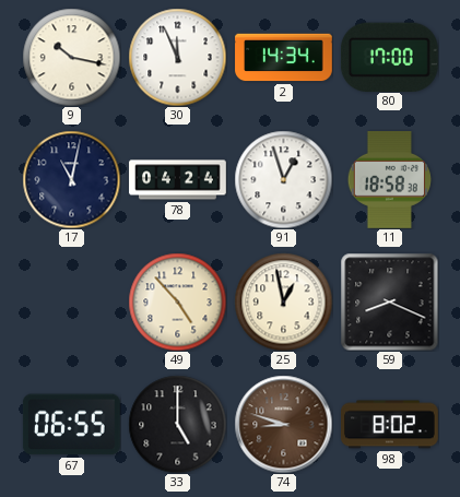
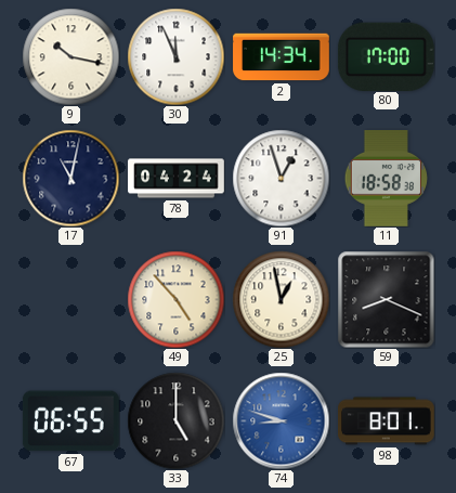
74 dial: brown -> blue (281, 420)
98: 8:02 -> 8:01 (387, 421)
